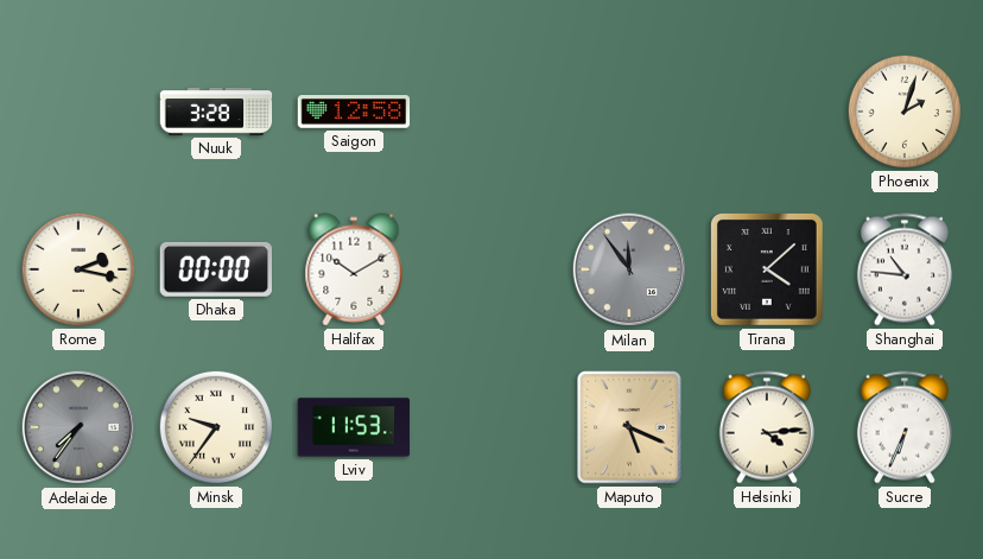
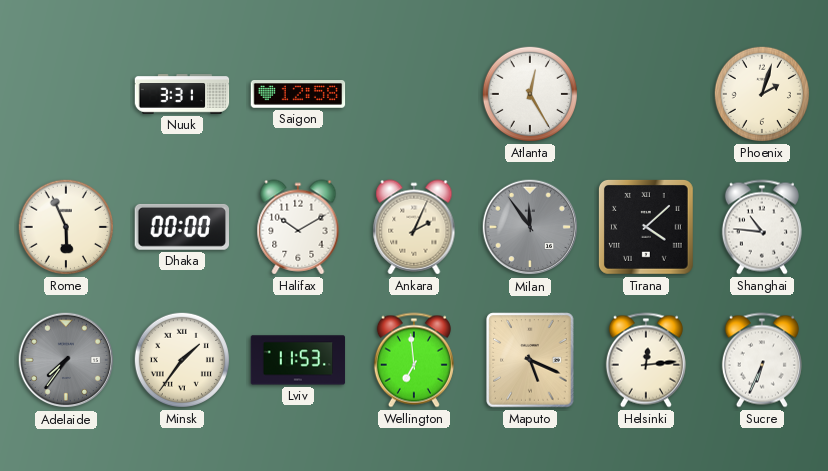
Nuuk: 3:28 -> 3:31 (182, 94)
Atlanta: none -> 12:25 (530, 94)
Rome: 2:17 -> 5:56 (66, 227)
Ankara: none -> 2:04 (414, 227)
Minsk: 9:36 -> 1:36 (182, 360)
Wellington: none -> 6:59 (414, 360)
Helsinki: 4:14 -> 12:14 (646, 360)
